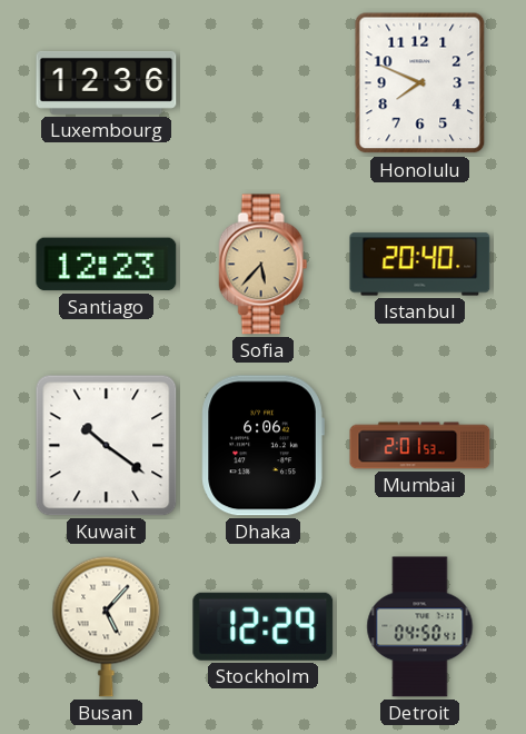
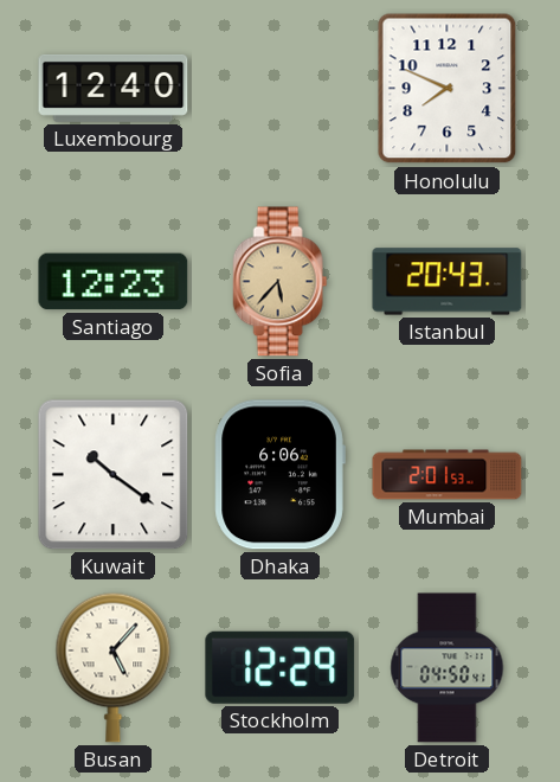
Luxembourg: 12:36 -> 12:40 (114, 88)
Istanbul: 20:40 -> 20:43 (448, 282)
